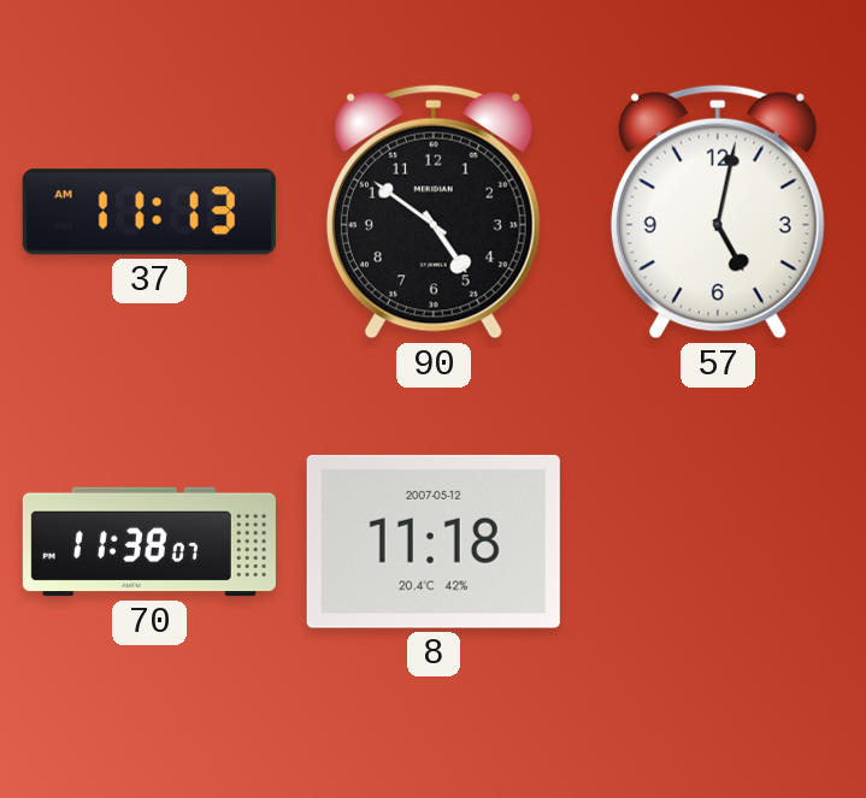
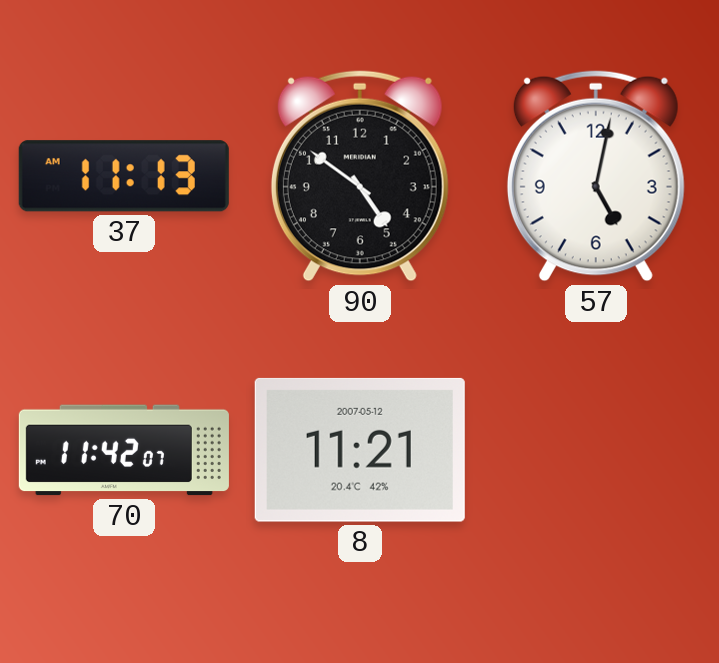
70: 11:38 -> 11:42 (124, 450)
8: 11:18 -> 11:21 (360, 450)
